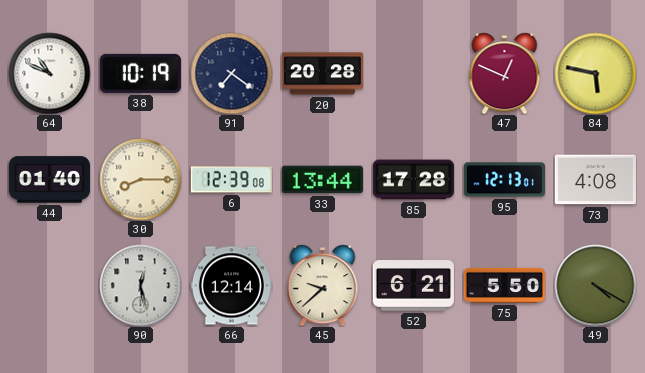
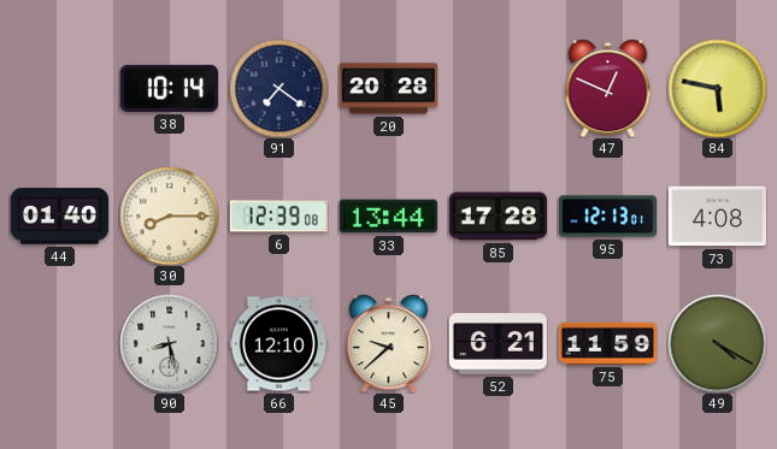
64: 10:49 -> none (49, 73)
38: 10:19 -> 10:14 (169, 88)
90: 12:28 -> 8:28 (169, 343)
66: 12:14 -> 12:10 (278, 344)
75: 5:50 -> 11:59 (607, 343)
